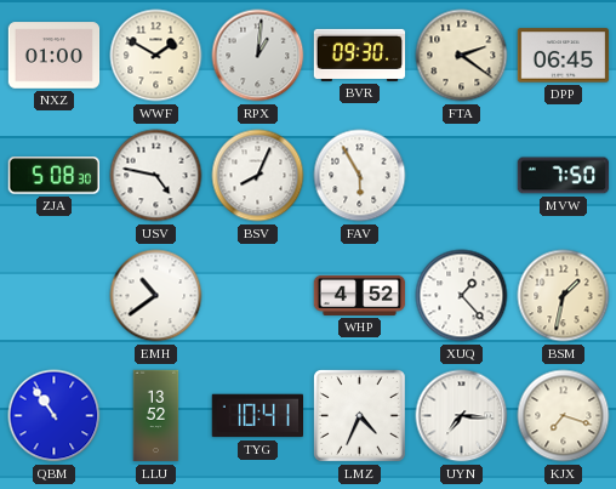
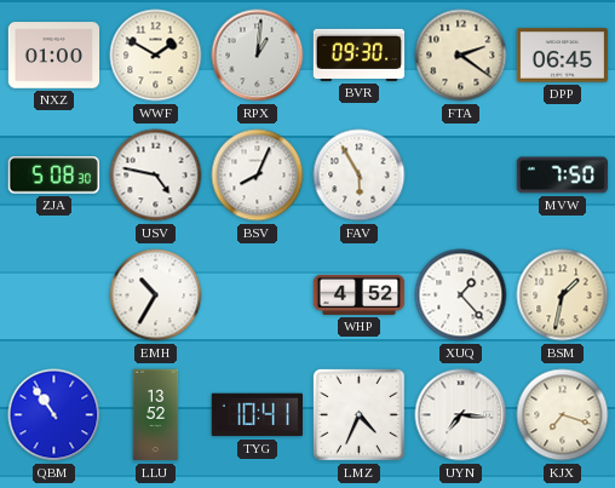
EMH: 10:39 -> 10:35 (156, 295)
